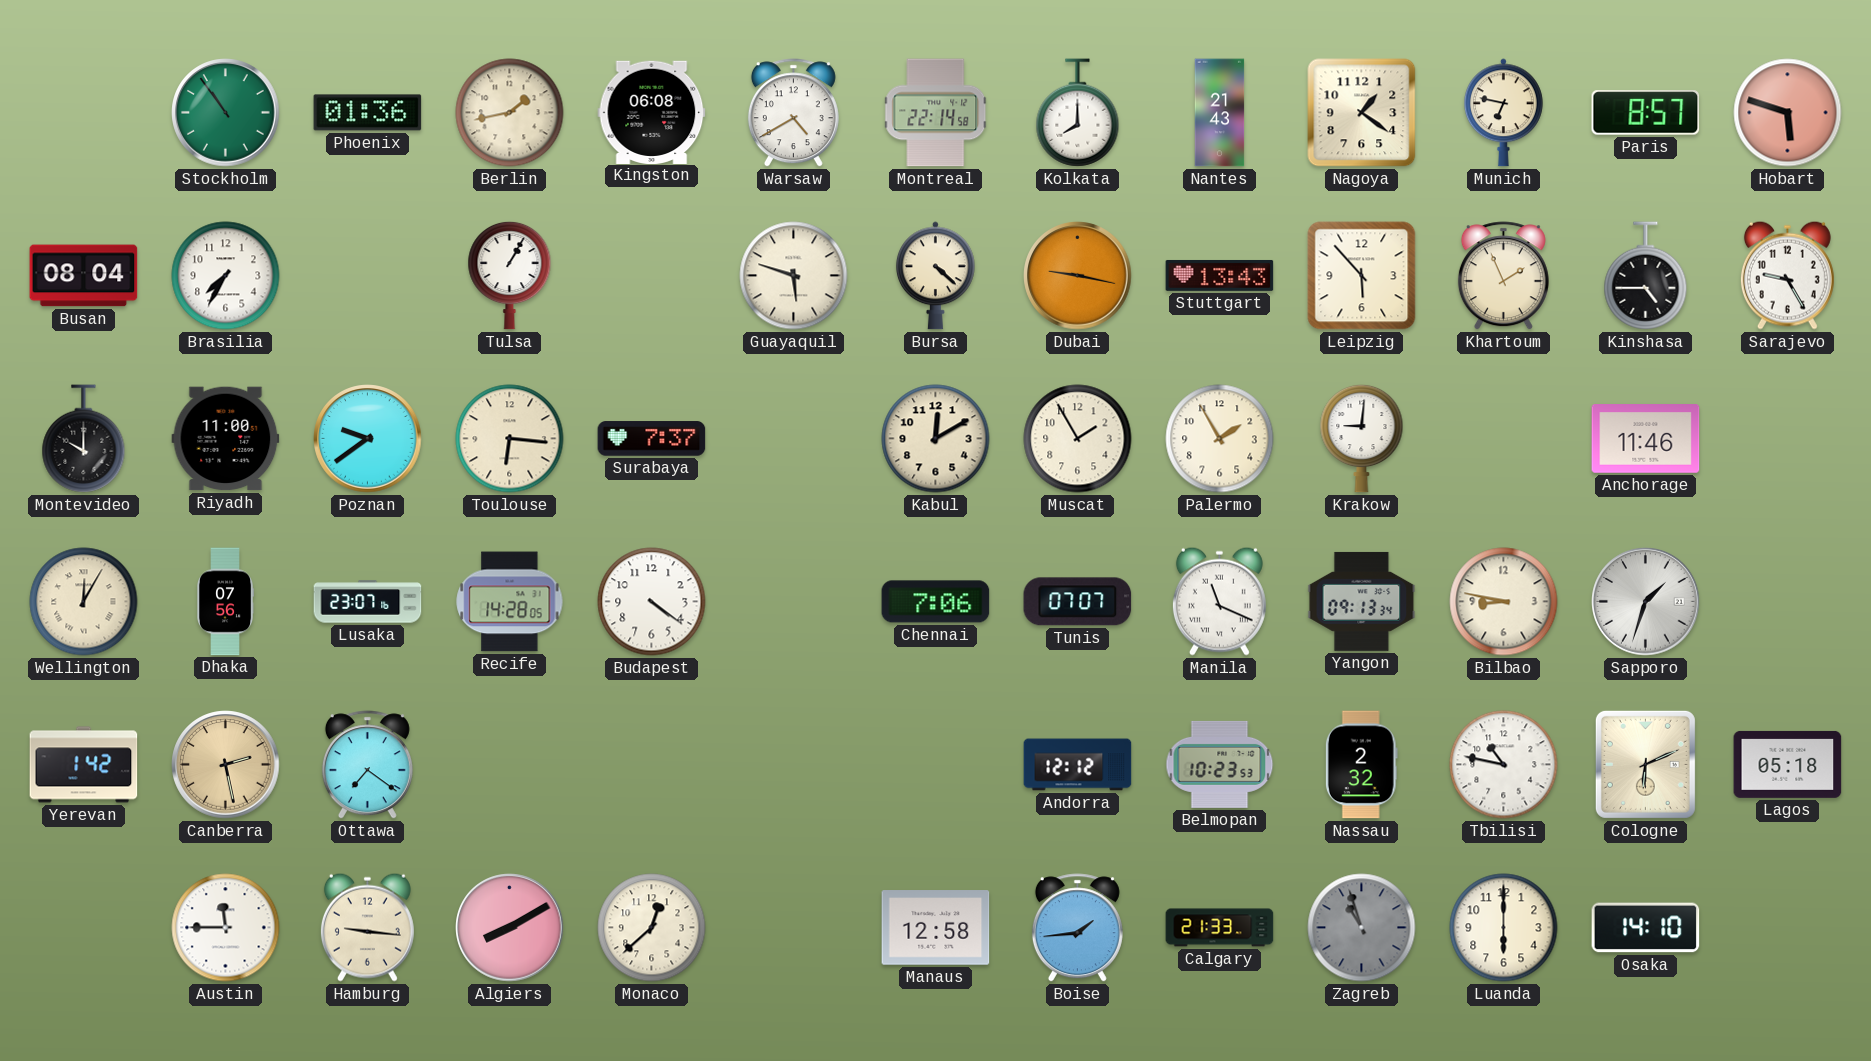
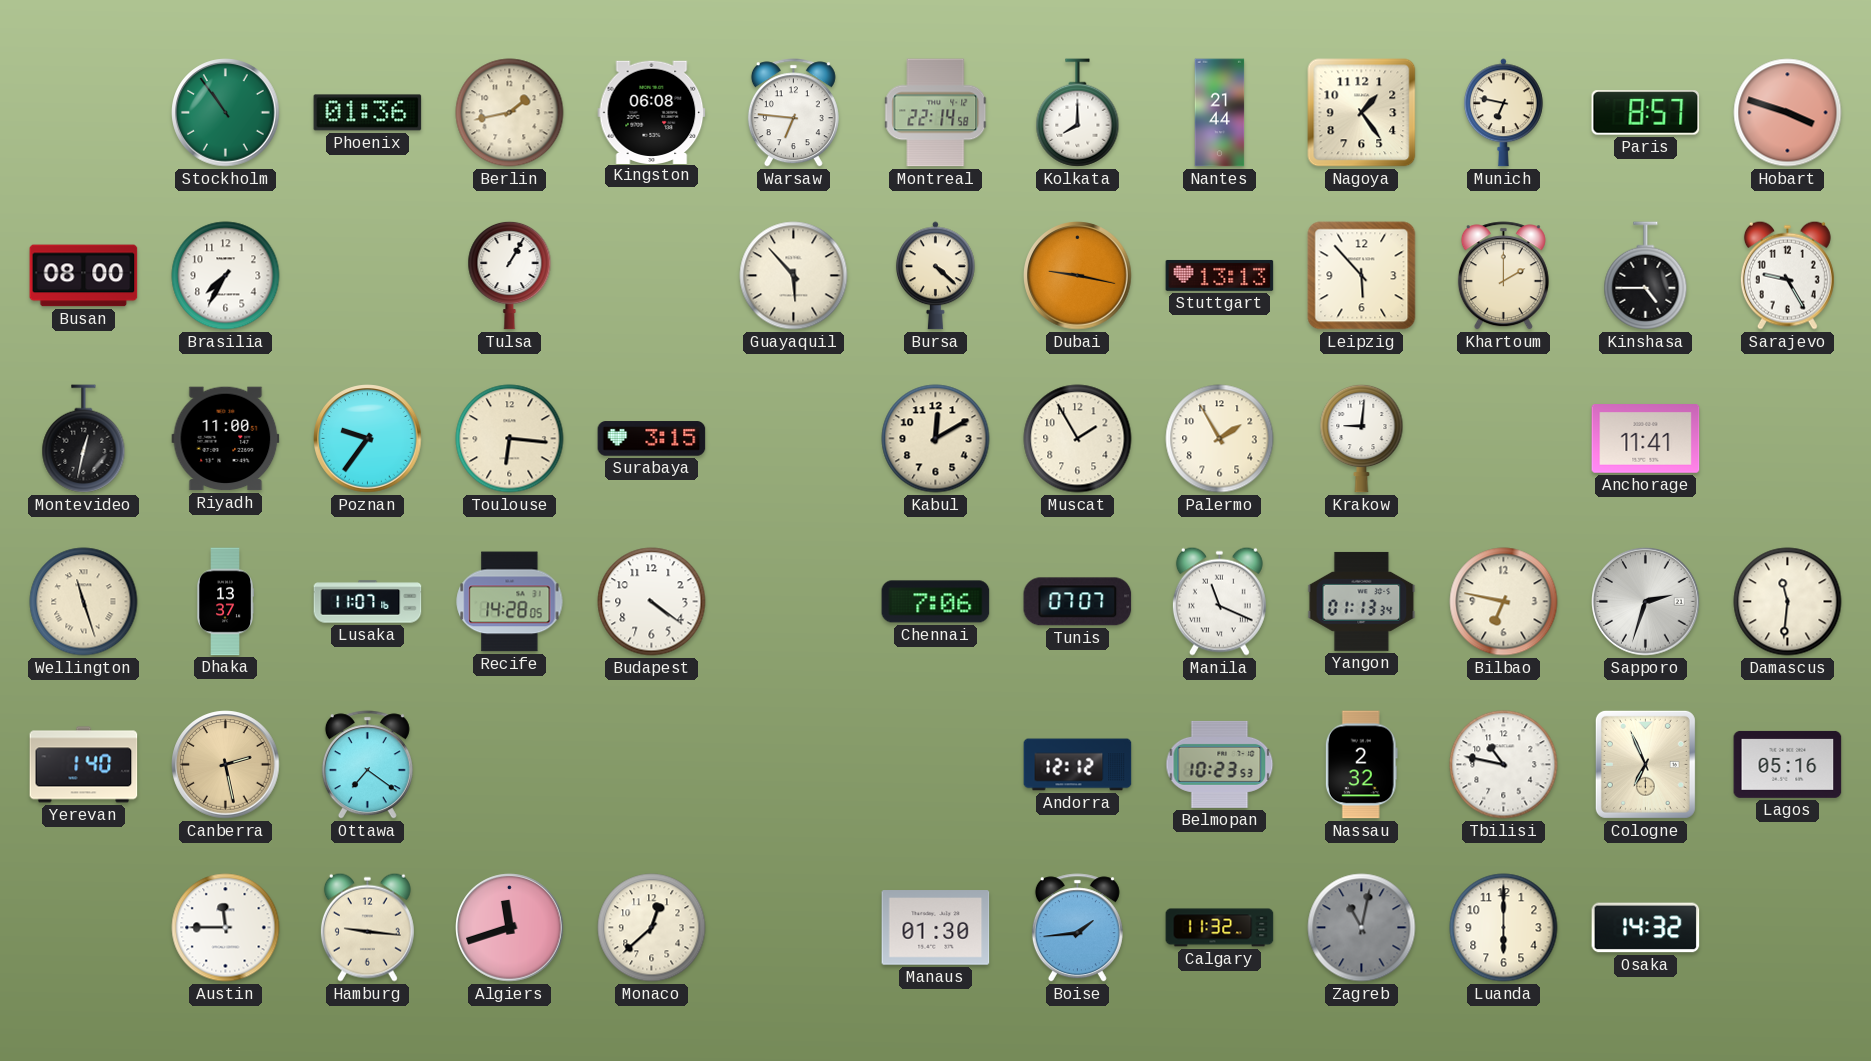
Warsaw: 4:40 -> 6:46 (793, 113)
Nantes: 21:43 -> 21:44 (1220, 113)
Nagoya: 1:21 -> 1:24 (1362, 113)
Hobart: 5:48 -> 3:48 (1788, 113)
Busan: 08:04 -> 08:00 (84, 276)
Guayaquil: 5:48 -> 5:53 (794, 276)
Stuttgart: 13:43 -> 13:13 (1220, 275)
Khartoum: 1:56 -> 2:00 (1503, 276)
Montevideo: 10:00 -> 12:32 (84, 439)
Poznan: 9:39 -> 9:36 (368, 439)
Surabaya: 7:37 -> 3:15 (652, 439)
Anchorage: 11:46 -> 11:41 (1646, 439)
Wellington: 12:05 -> 11:27 (84, 602)
Dhaka: 07:56 -> 13:37 (225, 602)
Lusaka: 23:07 -> 11:07 (368, 602)
Yangon: 09:13 -> 01:13 (1362, 601)
Bilbao: 8:47 -> 6:47 (1504, 602)
Sapporo: 1:33 -> 2:33 (1646, 602)
Damascus: none -> 11:31 (1788, 602)
Yerevan: 1:42 -> 1:40 (84, 765)
Cologne: 6:11 -> 6:56 (1645, 764)
Lagos: 05:18 -> 05:16 (1788, 764)
Algiers: 8:10 -> 11:42 (510, 928)
Manaus: 12:58 -> 01:30 (936, 928)
Calgary: 21:33 -> 11:32 (1220, 928)
Zagreb: 10:57 -> 11:02 (1362, 928)
Osaka: 14:10 -> 14:32 (1646, 928)
